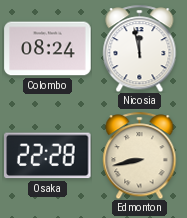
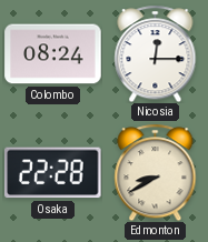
Nicosia: 11:58 -> 12:15 (156, 53)
Edmonton: 8:43 -> 8:40 (156, 172)
